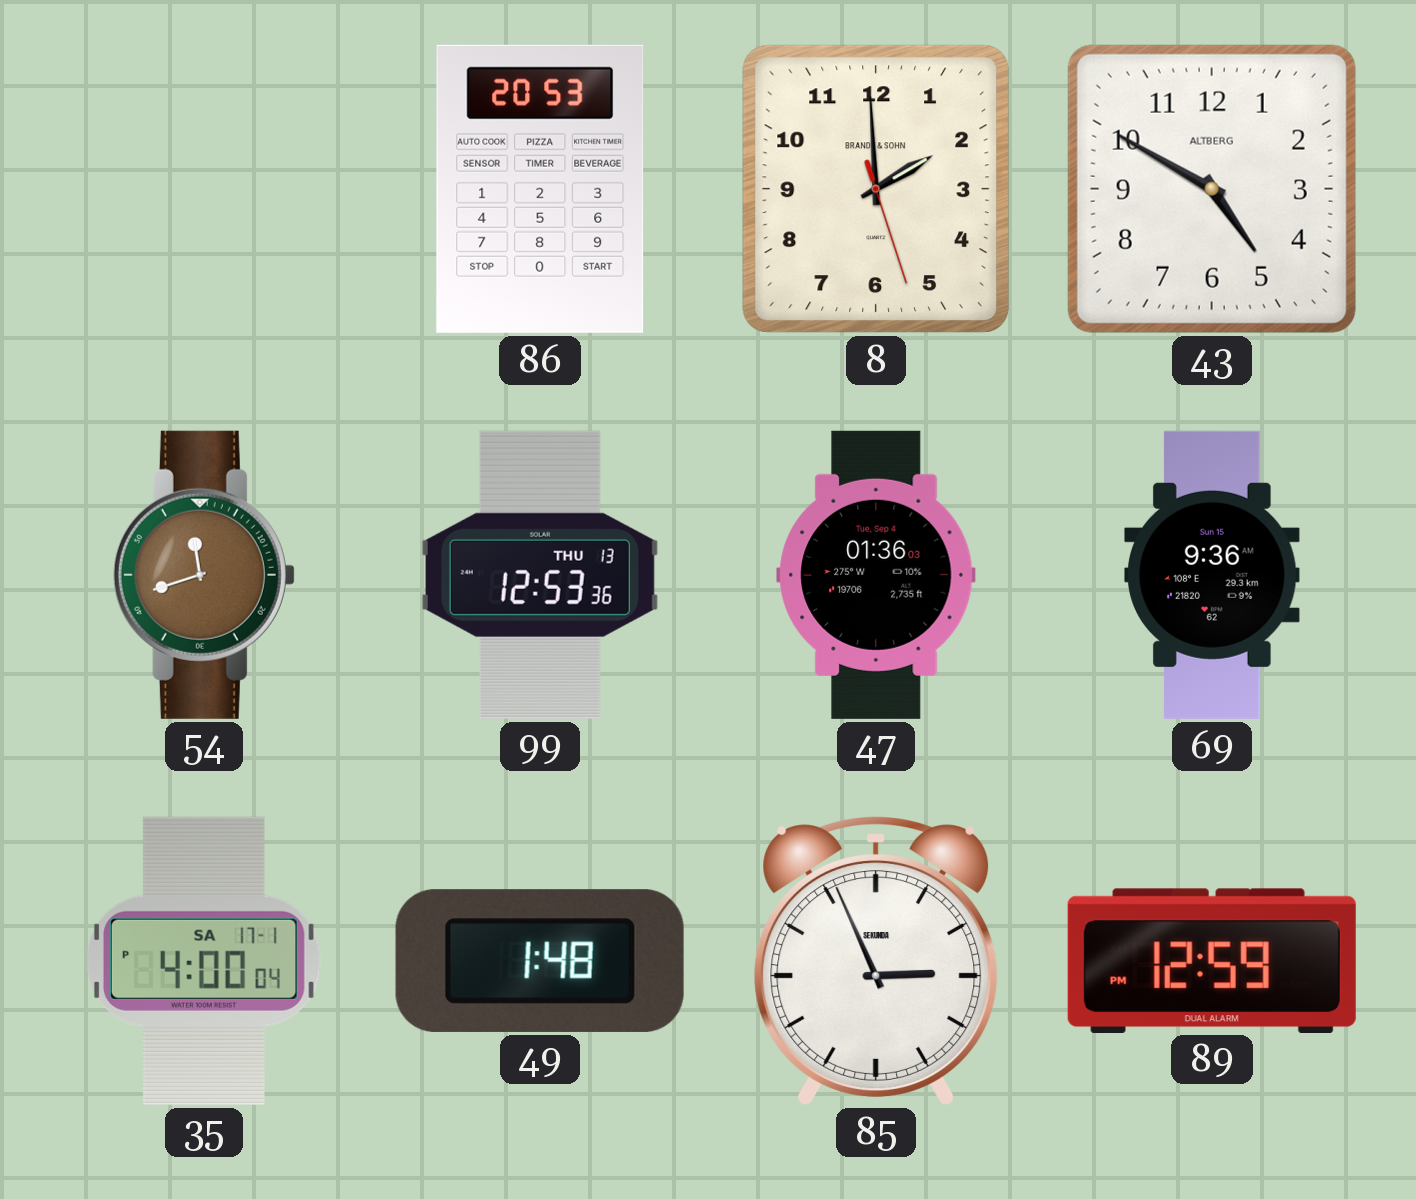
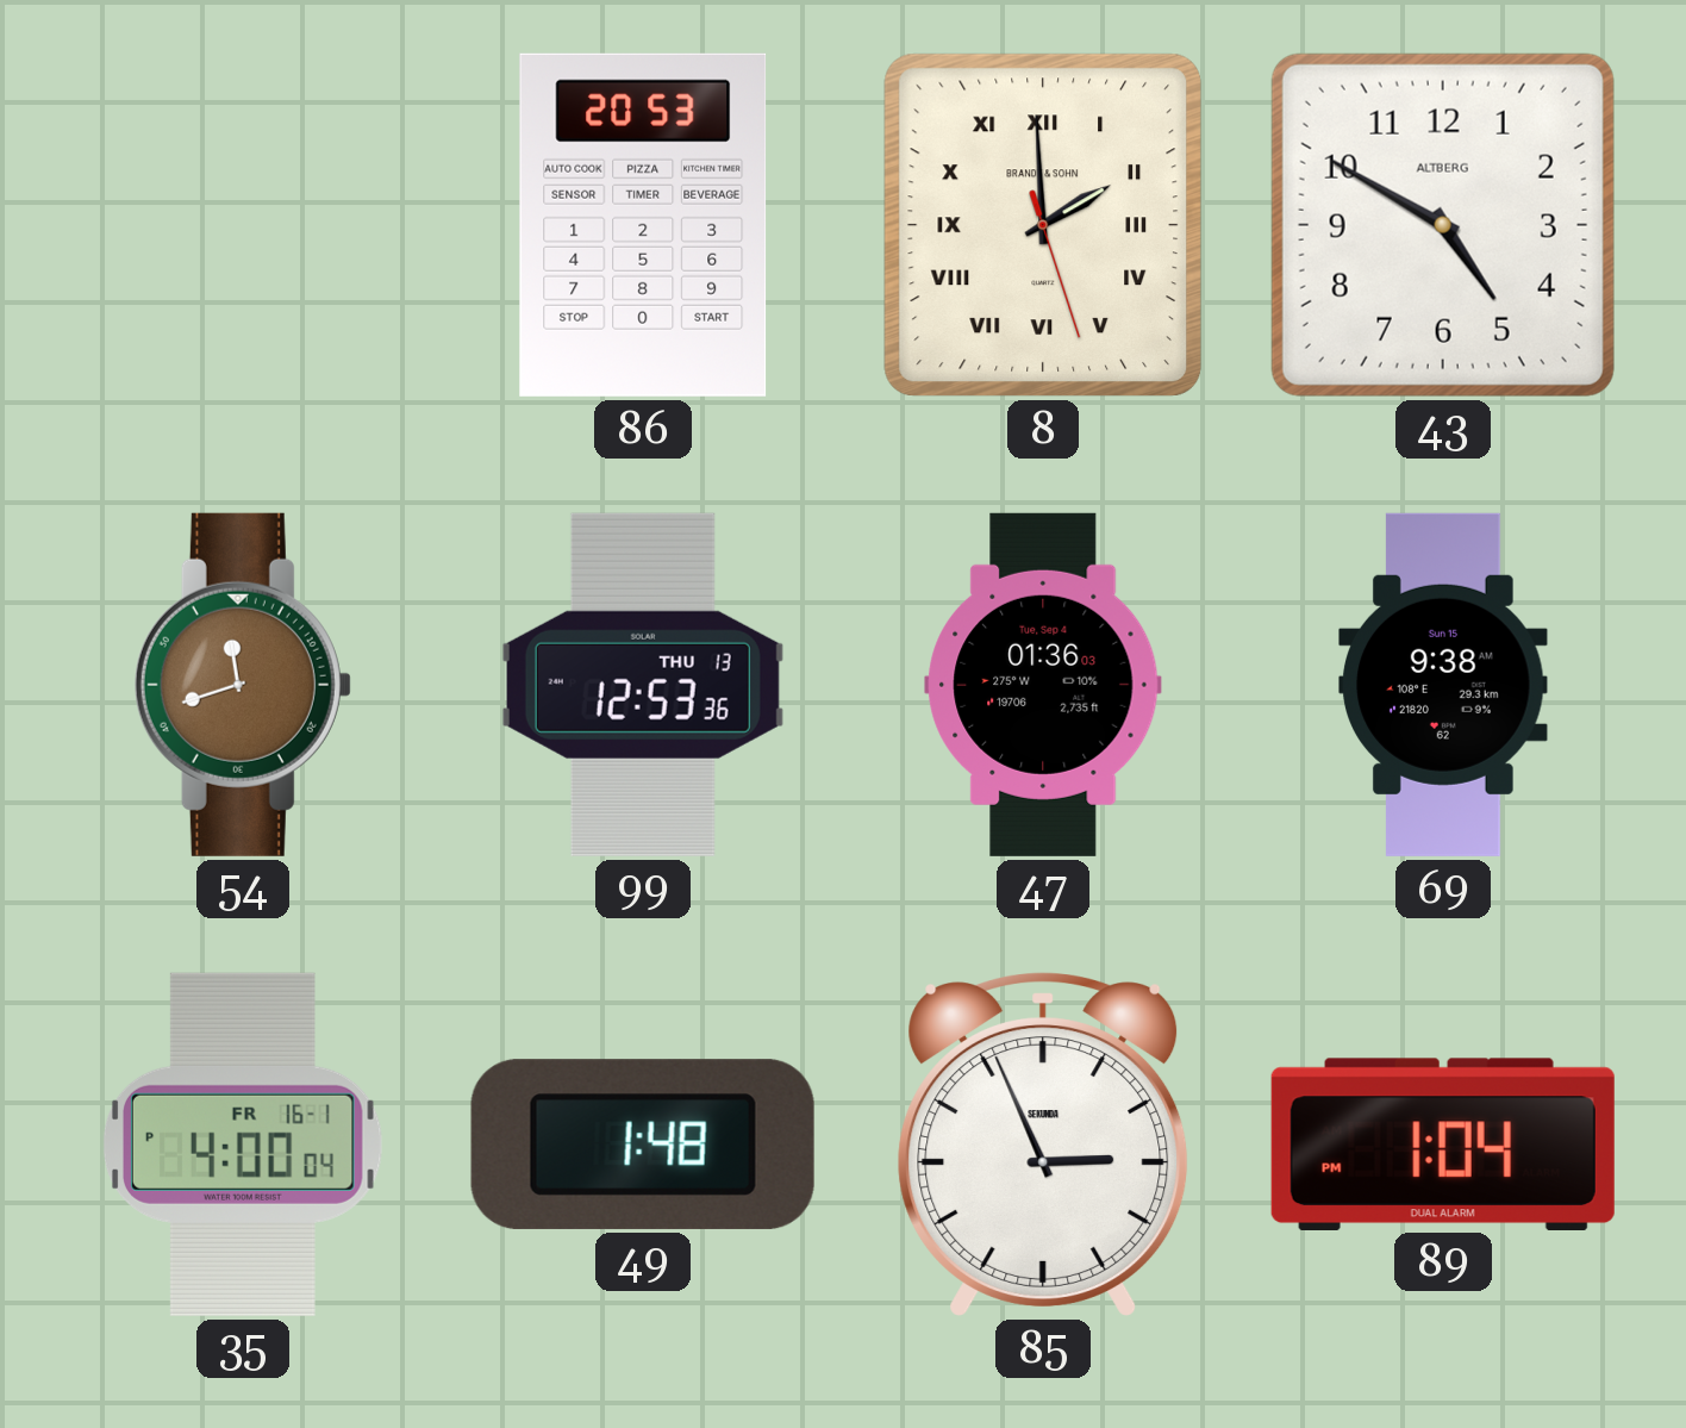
8 numerals: Arabic -> Roman (1043, 225)
69: 9:36 -> 9:38 (1443, 685)
35 date: SA 17-1 -> FR 16-1 (243, 1145)
89: 12:59 -> 1:04 (1443, 1143)
